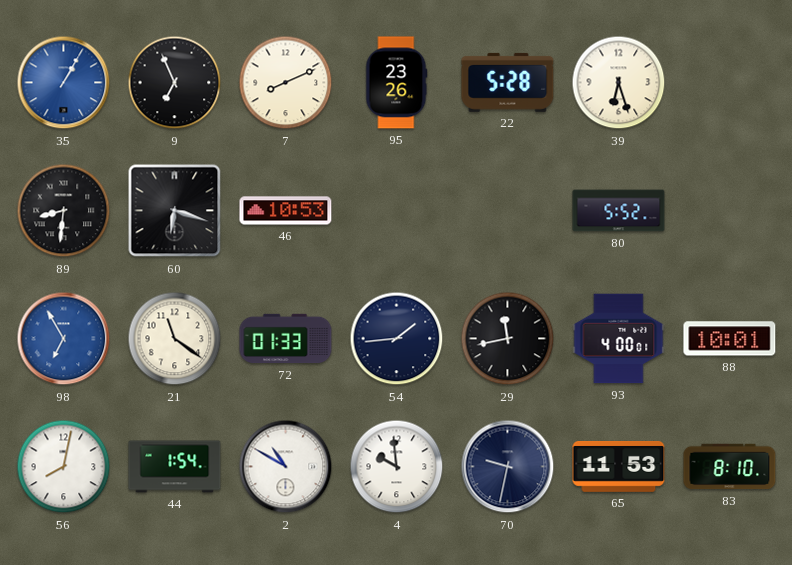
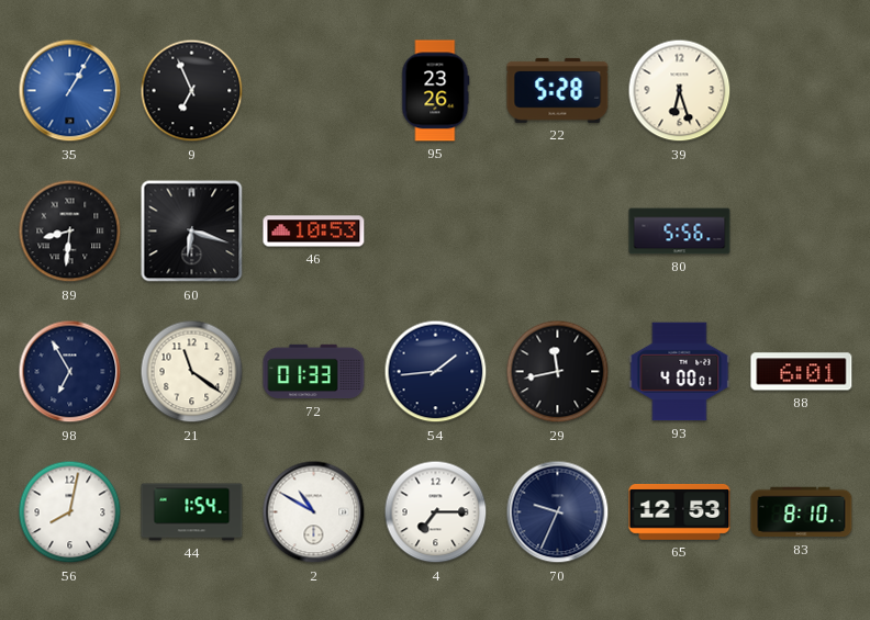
7: 8:11 -> none (286, 83)
80: 5:52 -> 5:56 (680, 232)
98 dial: blue -> navy (70, 372)
88: 10:01 -> 6:01 (802, 372)
4: 9:59 -> 7:15 (436, 512)
70: 9:32 -> 9:34 (558, 512)
65: 11:53 -> 12:53 (680, 512)
